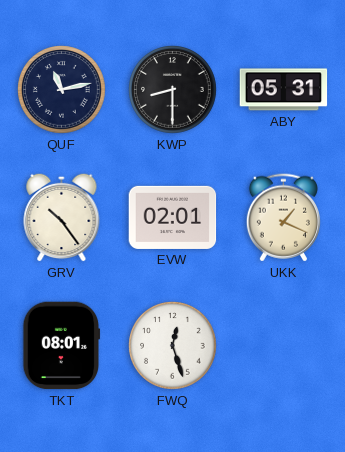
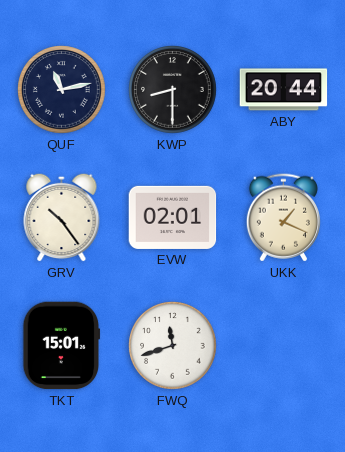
ABY: 05:31 -> 20:44 (284, 90)
TKT: 08:01 -> 15:01 (62, 346)
FWQ: 12:27 -> 11:42 (173, 346)
